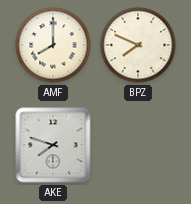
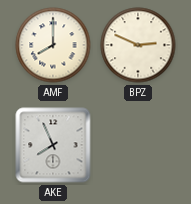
BPZ: 7:49 -> 2:49 (138, 45)
AKE: 7:48 -> 7:56 (53, 145)
